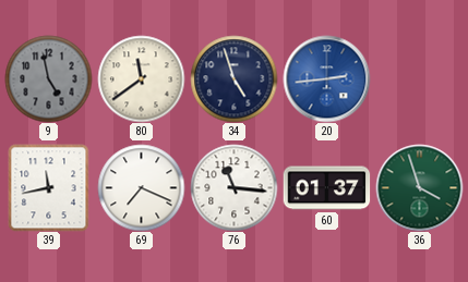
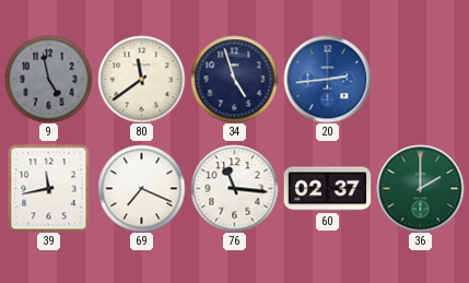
60: 01:37 -> 02:37 (327, 189)
36: 3:57 -> 2:00 (420, 188)
